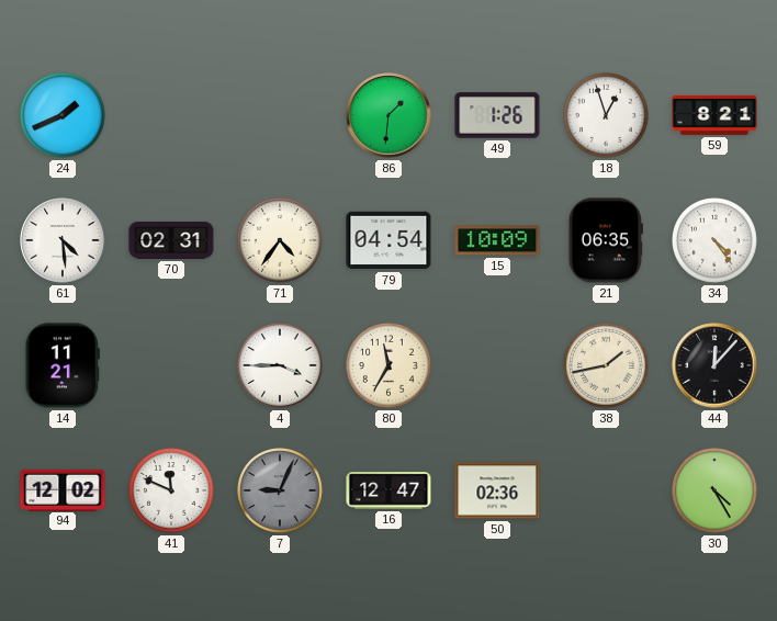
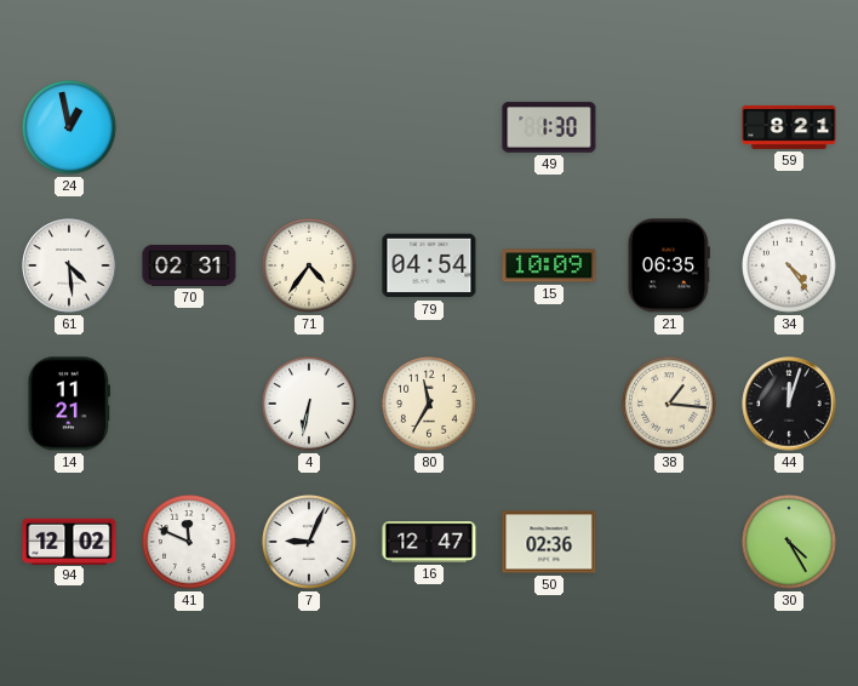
24: 1:41 -> 12:58 (70, 128)
86: 1:31 -> none (388, 115)
49: 1:26 -> 1:30 (549, 127)
18: 12:57 -> none (607, 116)
4: 3:45 -> 6:32 (310, 405)
38: 1:43 -> 1:16 (670, 405)
44: 12:07 -> 12:03 (789, 404)
7 dial: grey -> white (310, 543)
